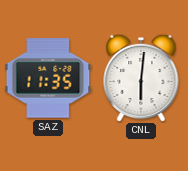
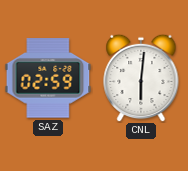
SAZ: 11:35 -> 02:59 (48, 78)
